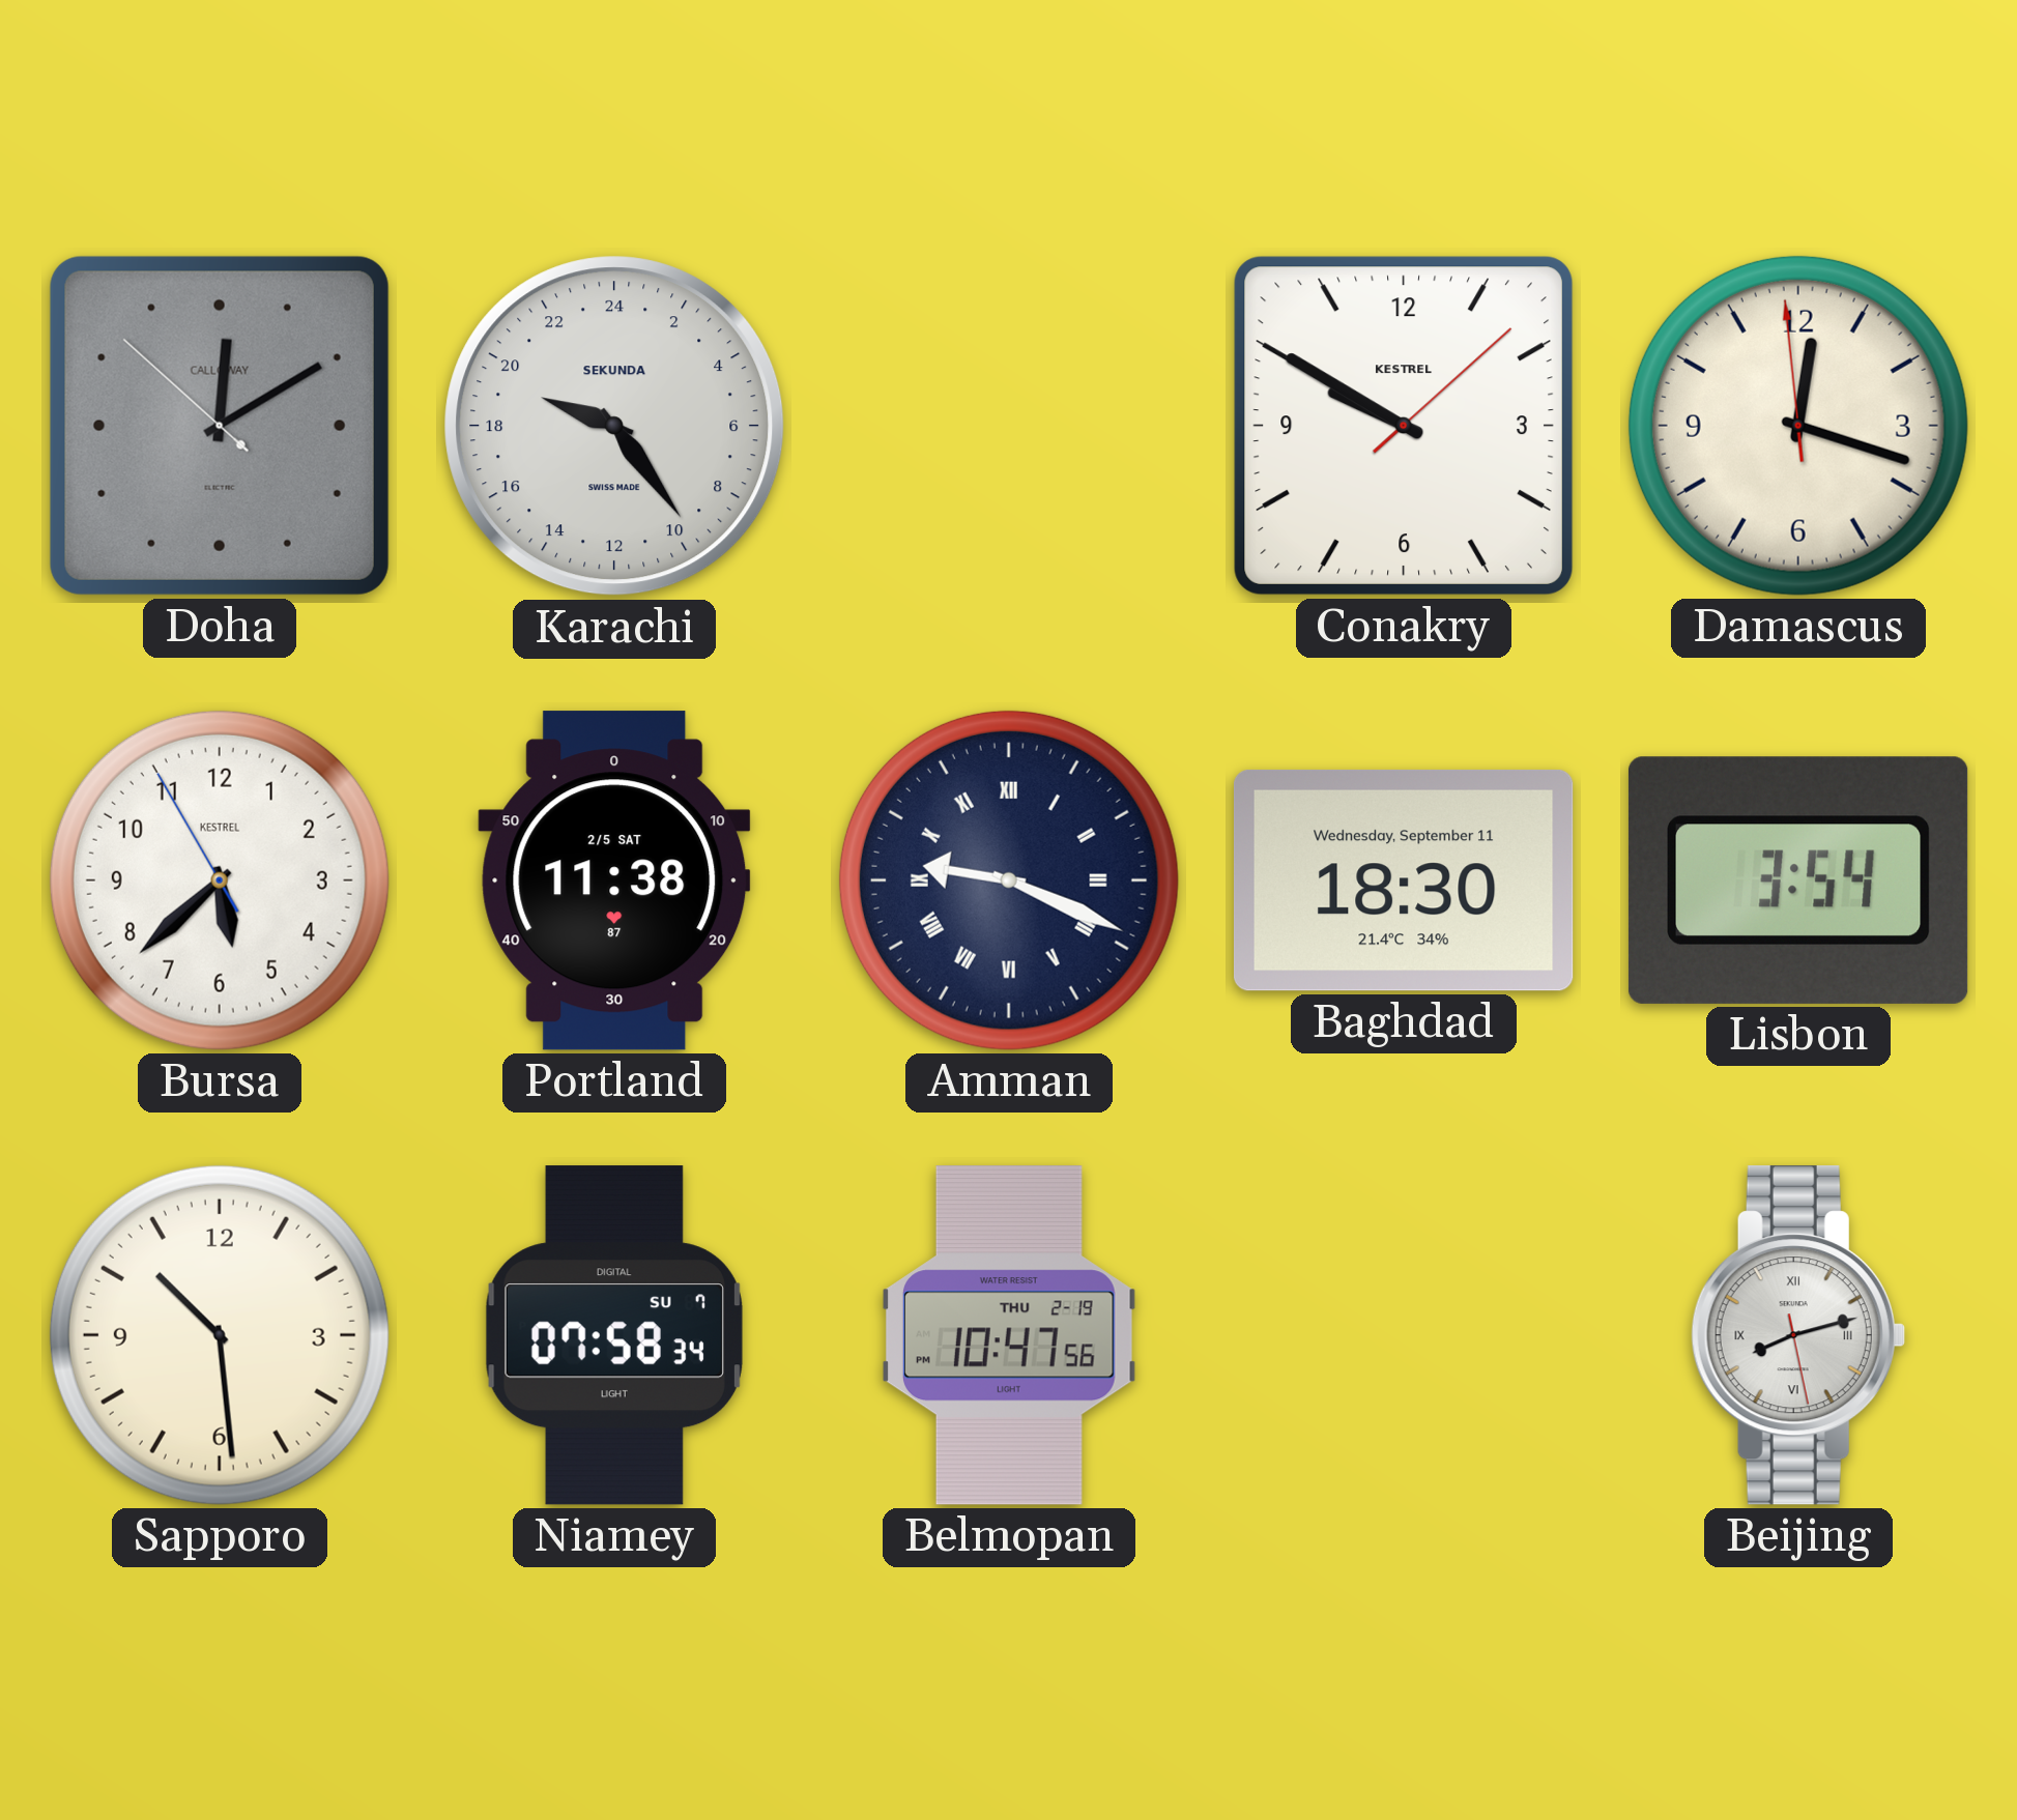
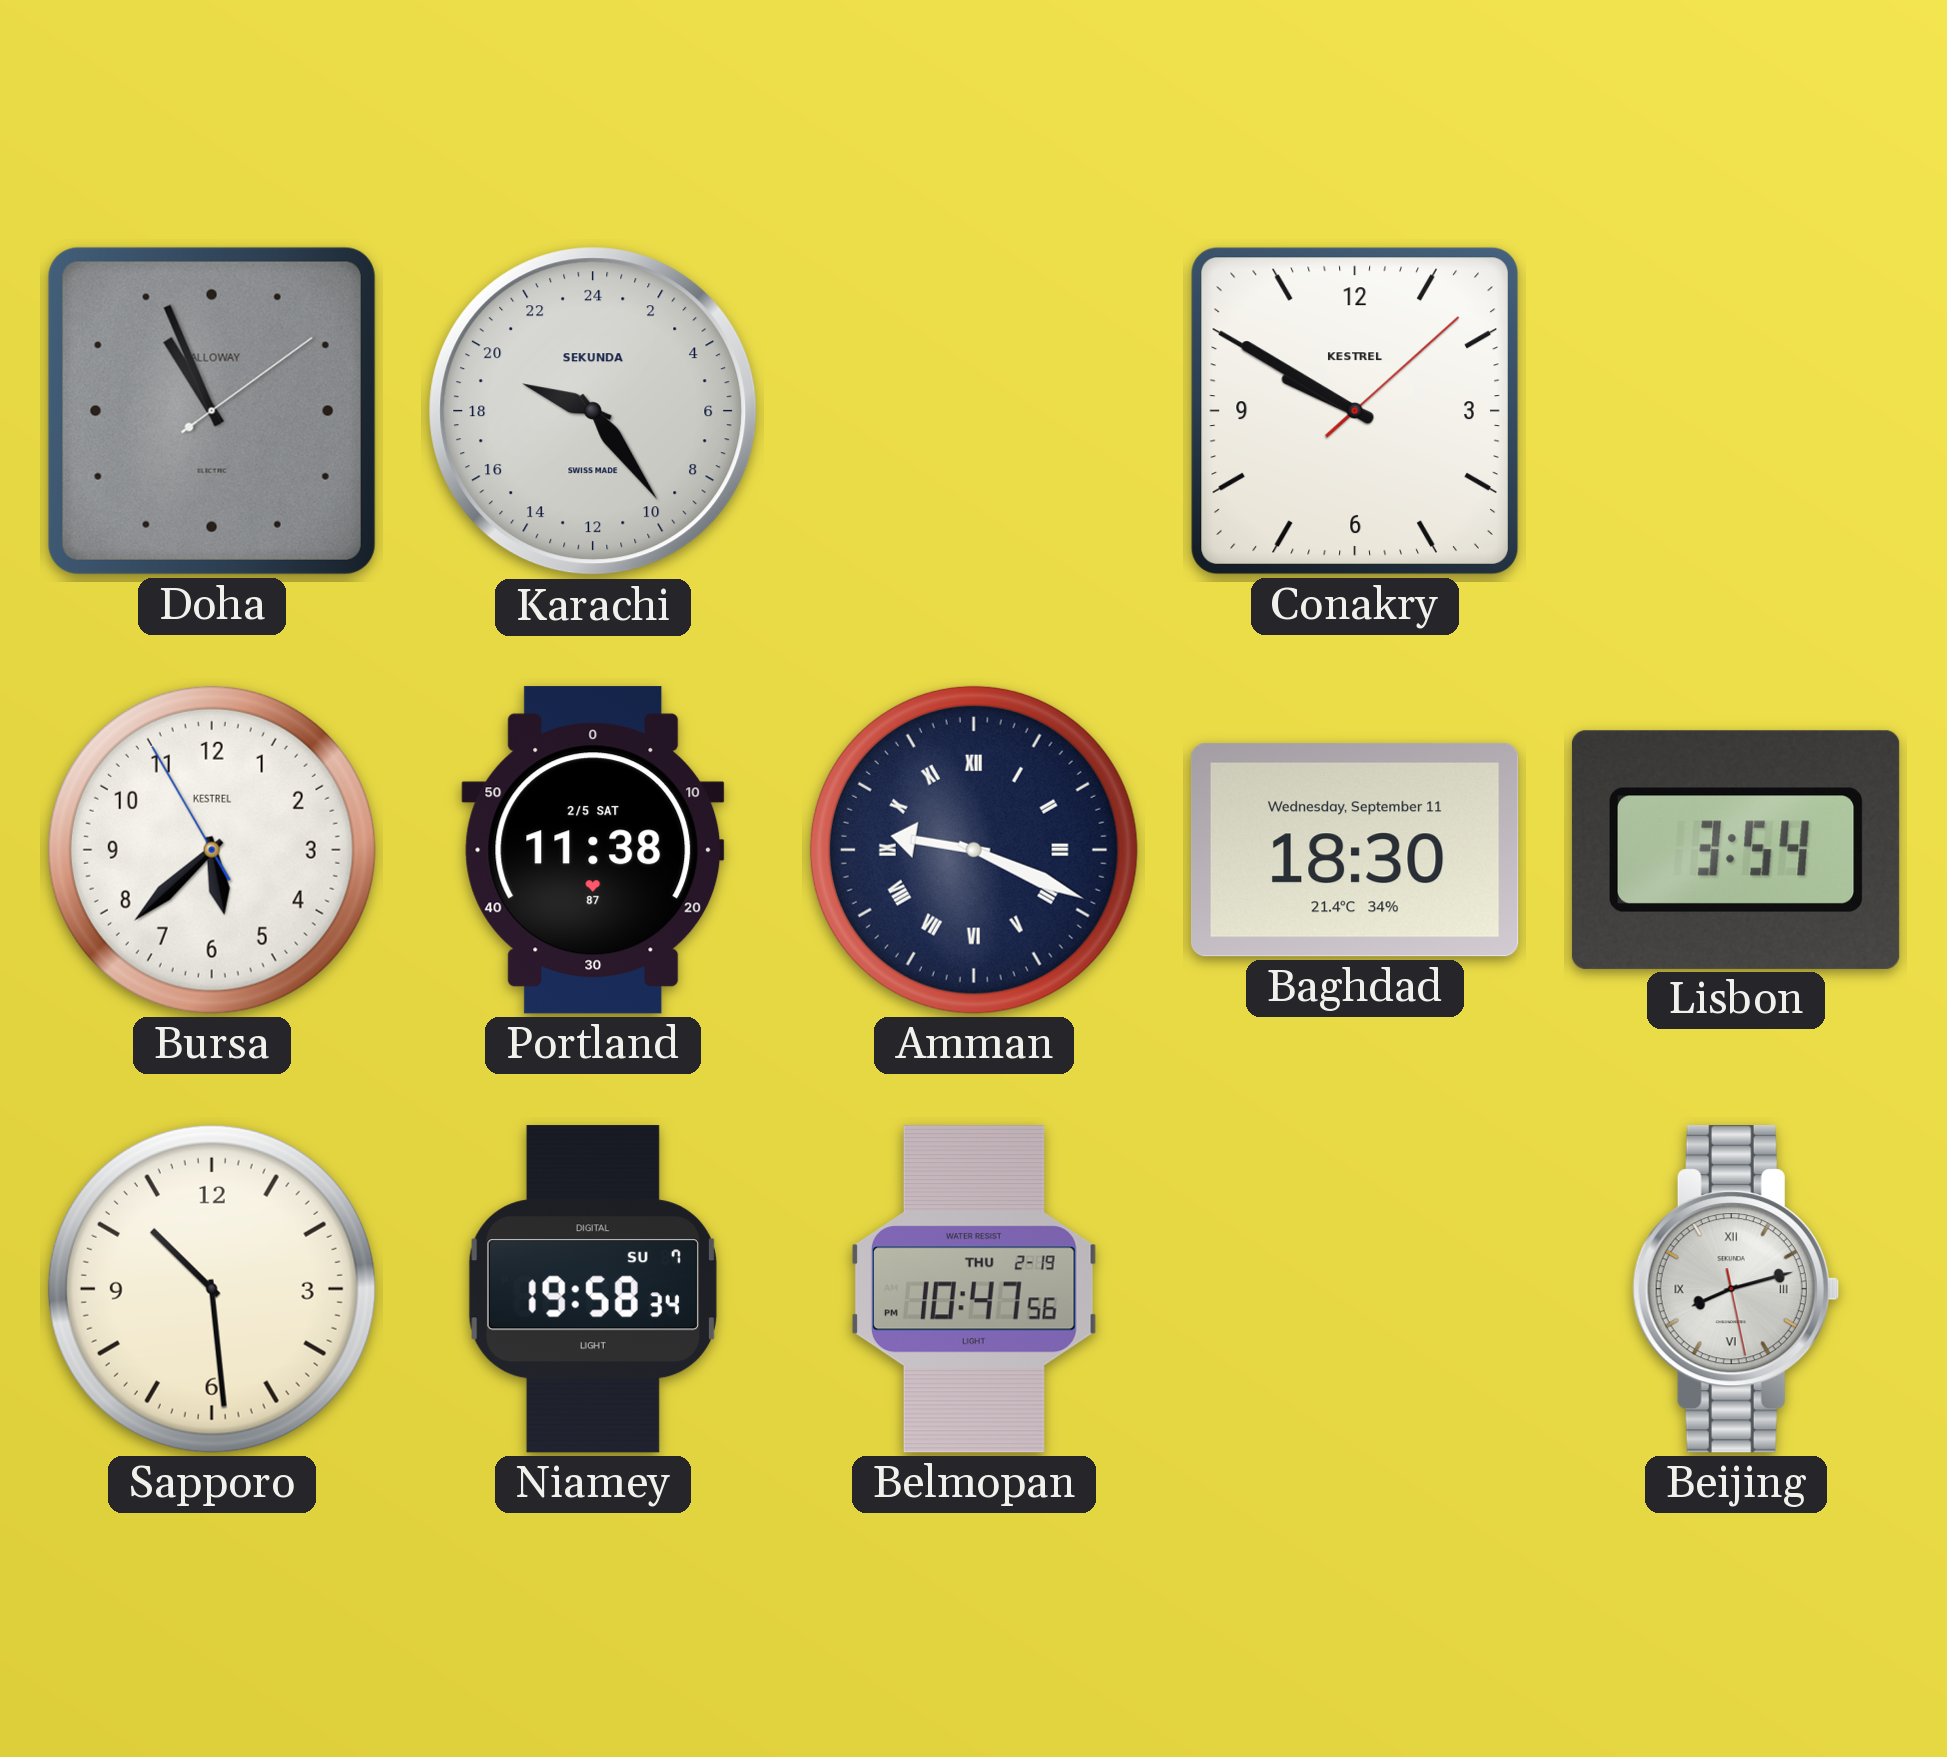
Doha: 12:09 -> 10:56 (212, 411)
Damascus: 12:17 -> none (1798, 426)
Niamey: 07:58 -> 19:58 (593, 1289)
